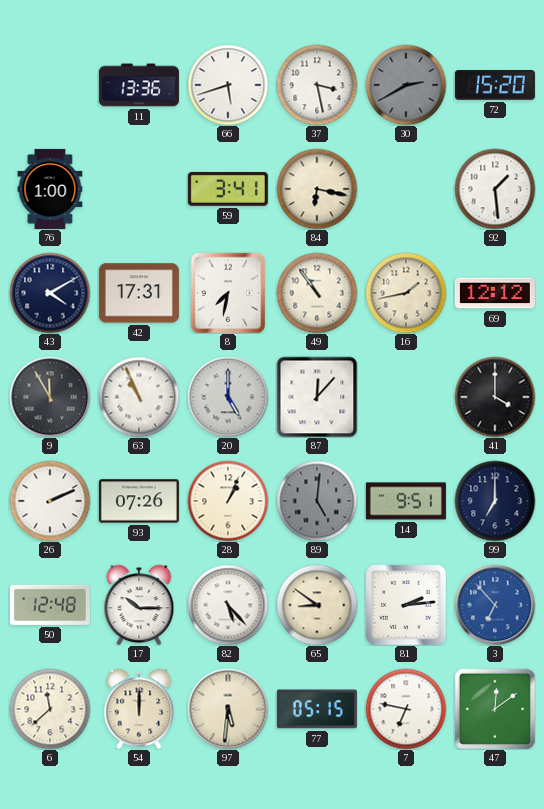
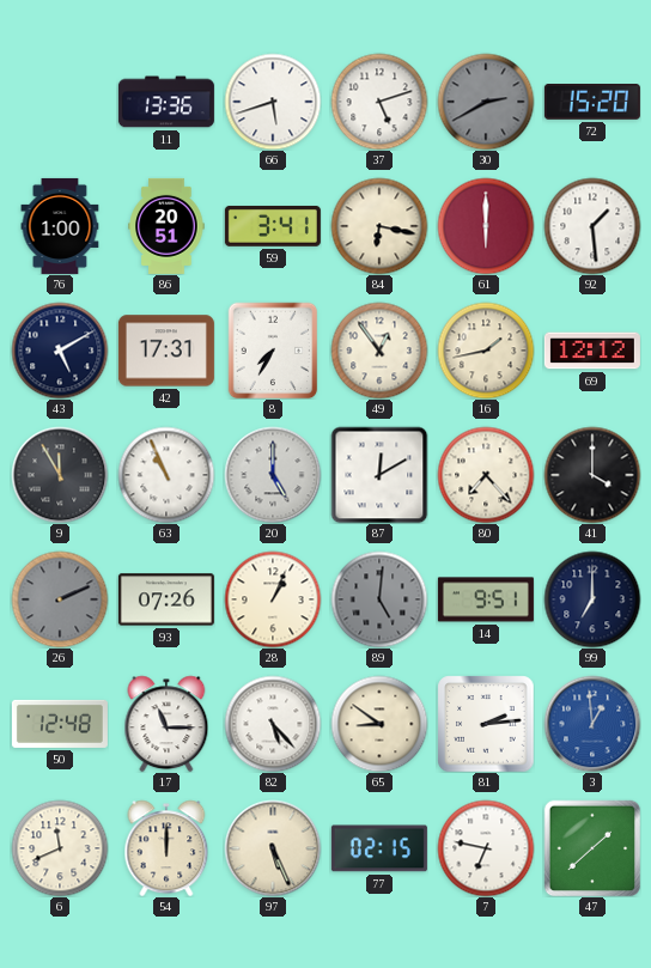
37: 3:28 -> 5:12 (379, 102)
86: none -> 20:51 (166, 226)
61: none -> 6:00 (486, 226)
43: 4:10 -> 5:10 (60, 351)
8: 7:32 -> 7:35 (273, 351)
49: 10:54 -> 12:54 (379, 351)
87: 12:07 -> 12:10 (379, 475)
80: none -> 7:23 (486, 475)
26 dial: white -> grey (60, 599)
17: 10:15 -> 11:15 (166, 724)
3: 6:53 -> 12:59 (592, 724)
6: 11:38 -> 11:41 (60, 848)
97: 5:31 -> 5:26 (273, 848)
77: 05:15 -> 02:15 (379, 848)
47: 12:09 -> 1:38 (592, 848)
